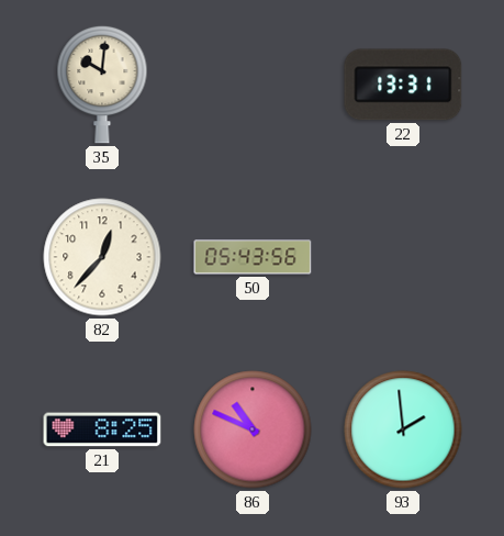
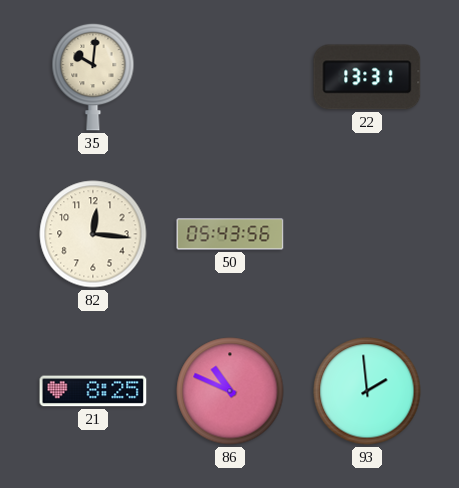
82: 12:37 -> 12:16 (93, 234)
